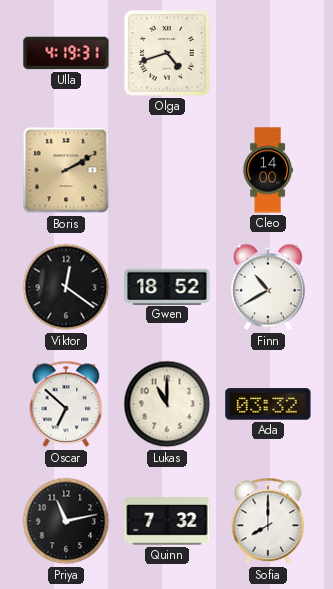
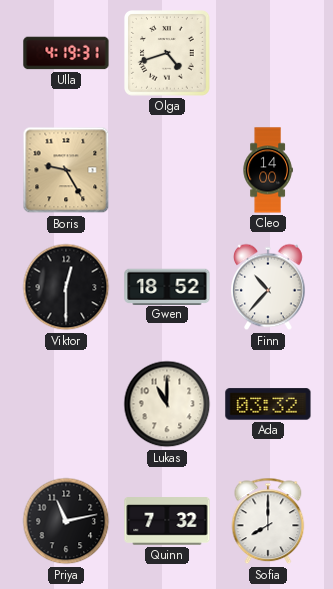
Boris: 2:10 -> 9:25 (66, 170)
Viktor: 12:21 -> 12:30 (66, 287)
Finn: 10:40 -> 10:37 (269, 287)
Oscar: 6:52 -> none (66, 404)
